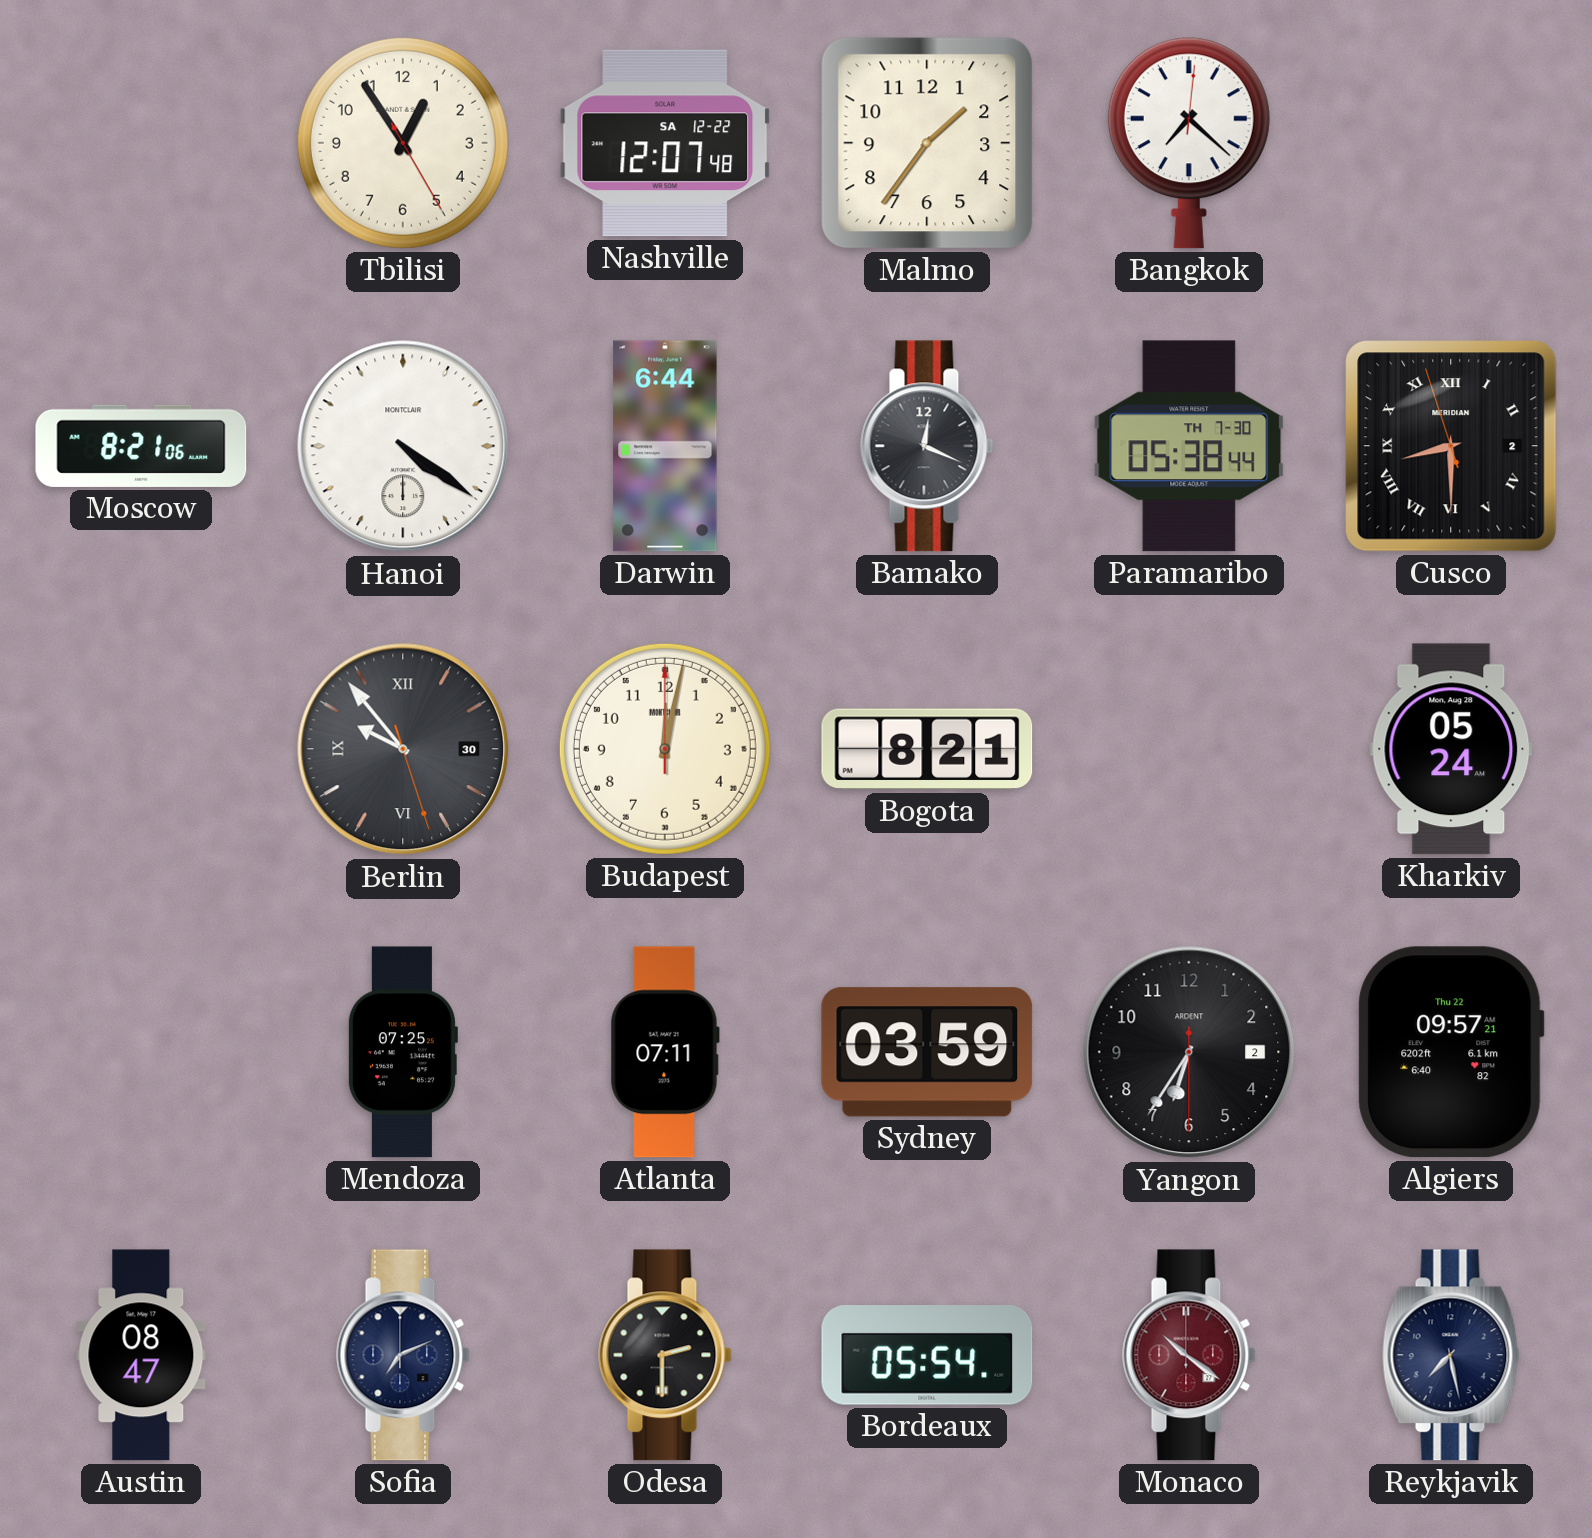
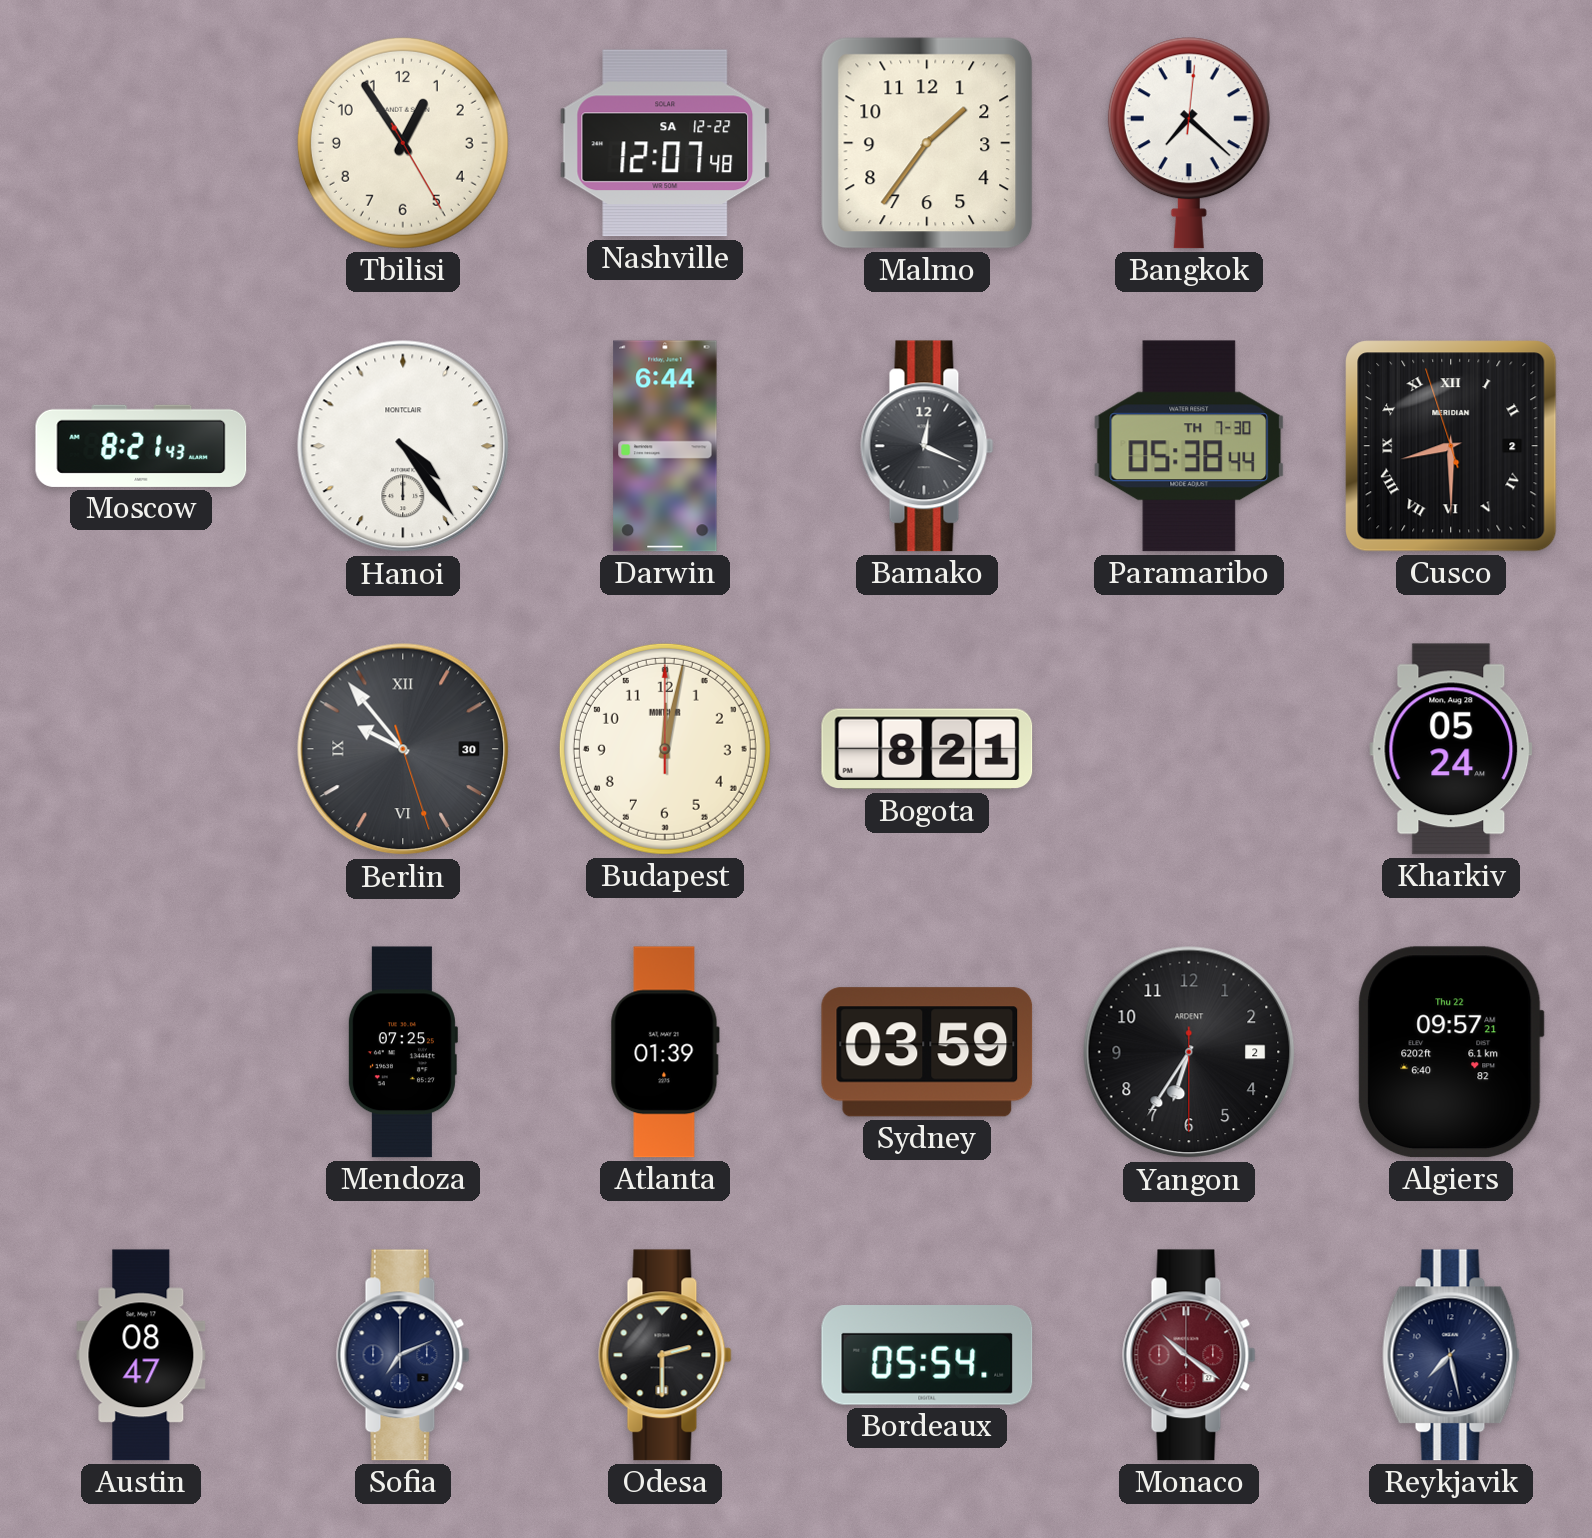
Moscow: 8:21:06 -> 8:21:43 (141, 446)
Hanoi: 4:21 -> 4:24 (403, 446)
Atlanta: 07:11 -> 01:39 (665, 1052)
